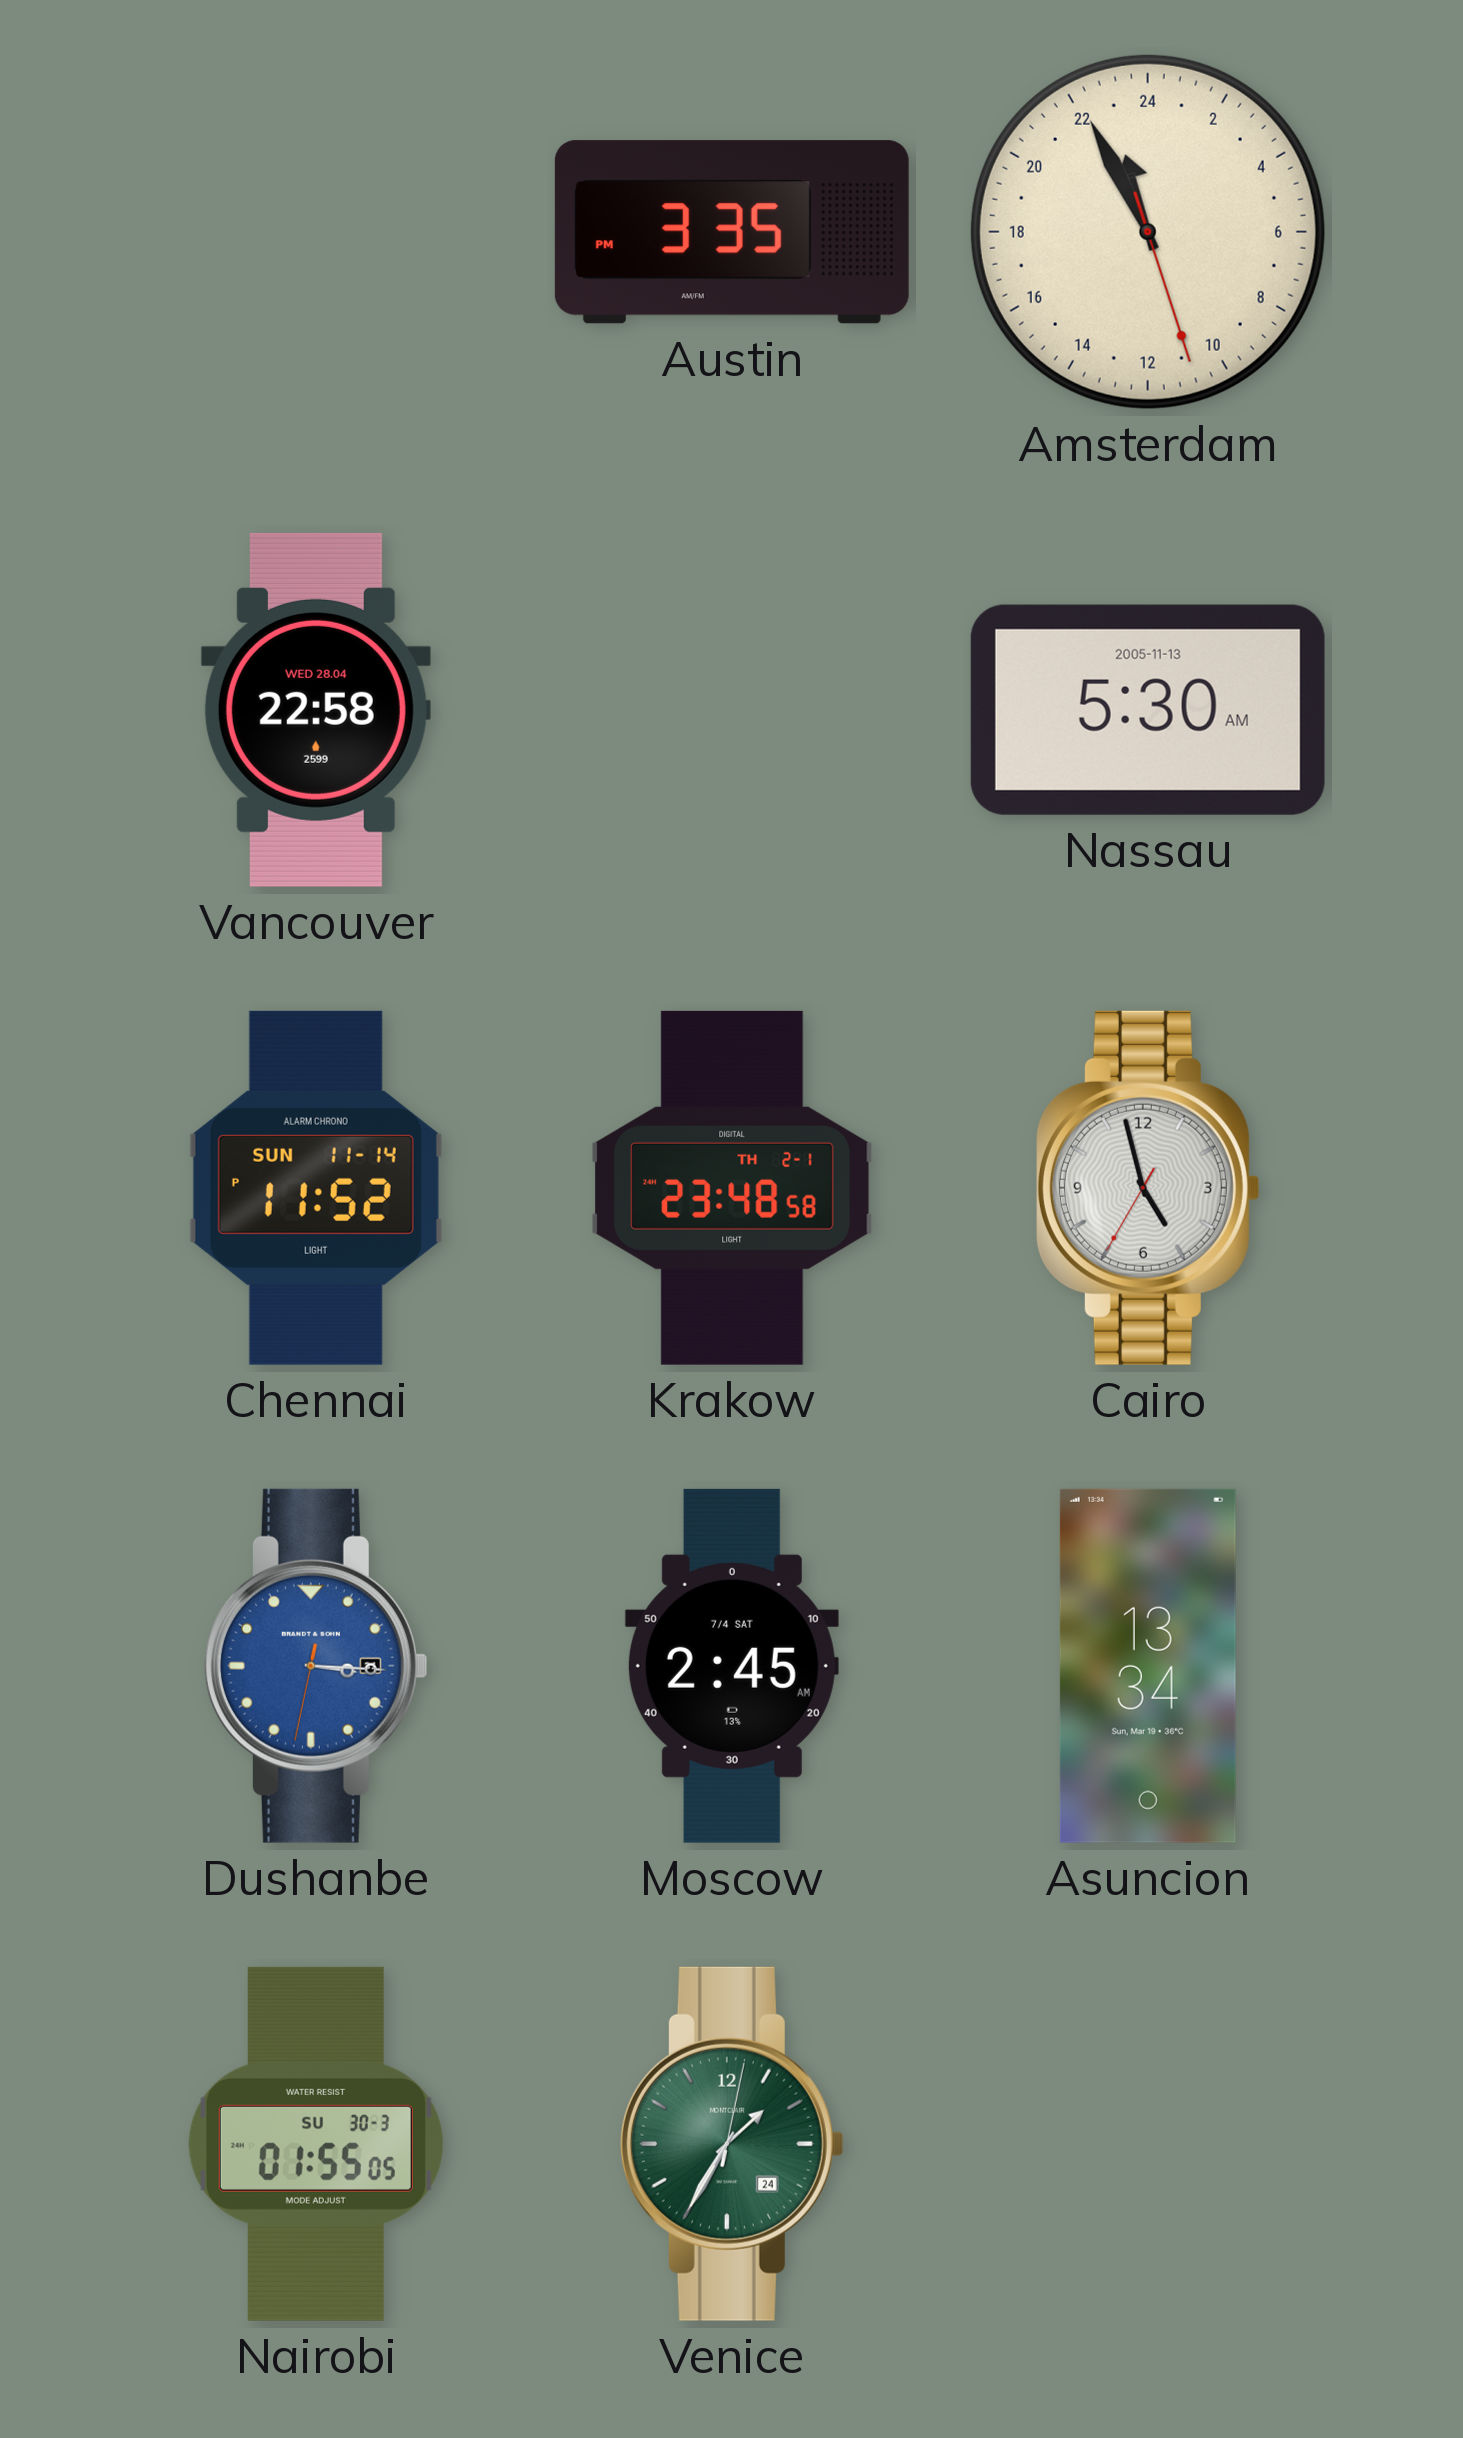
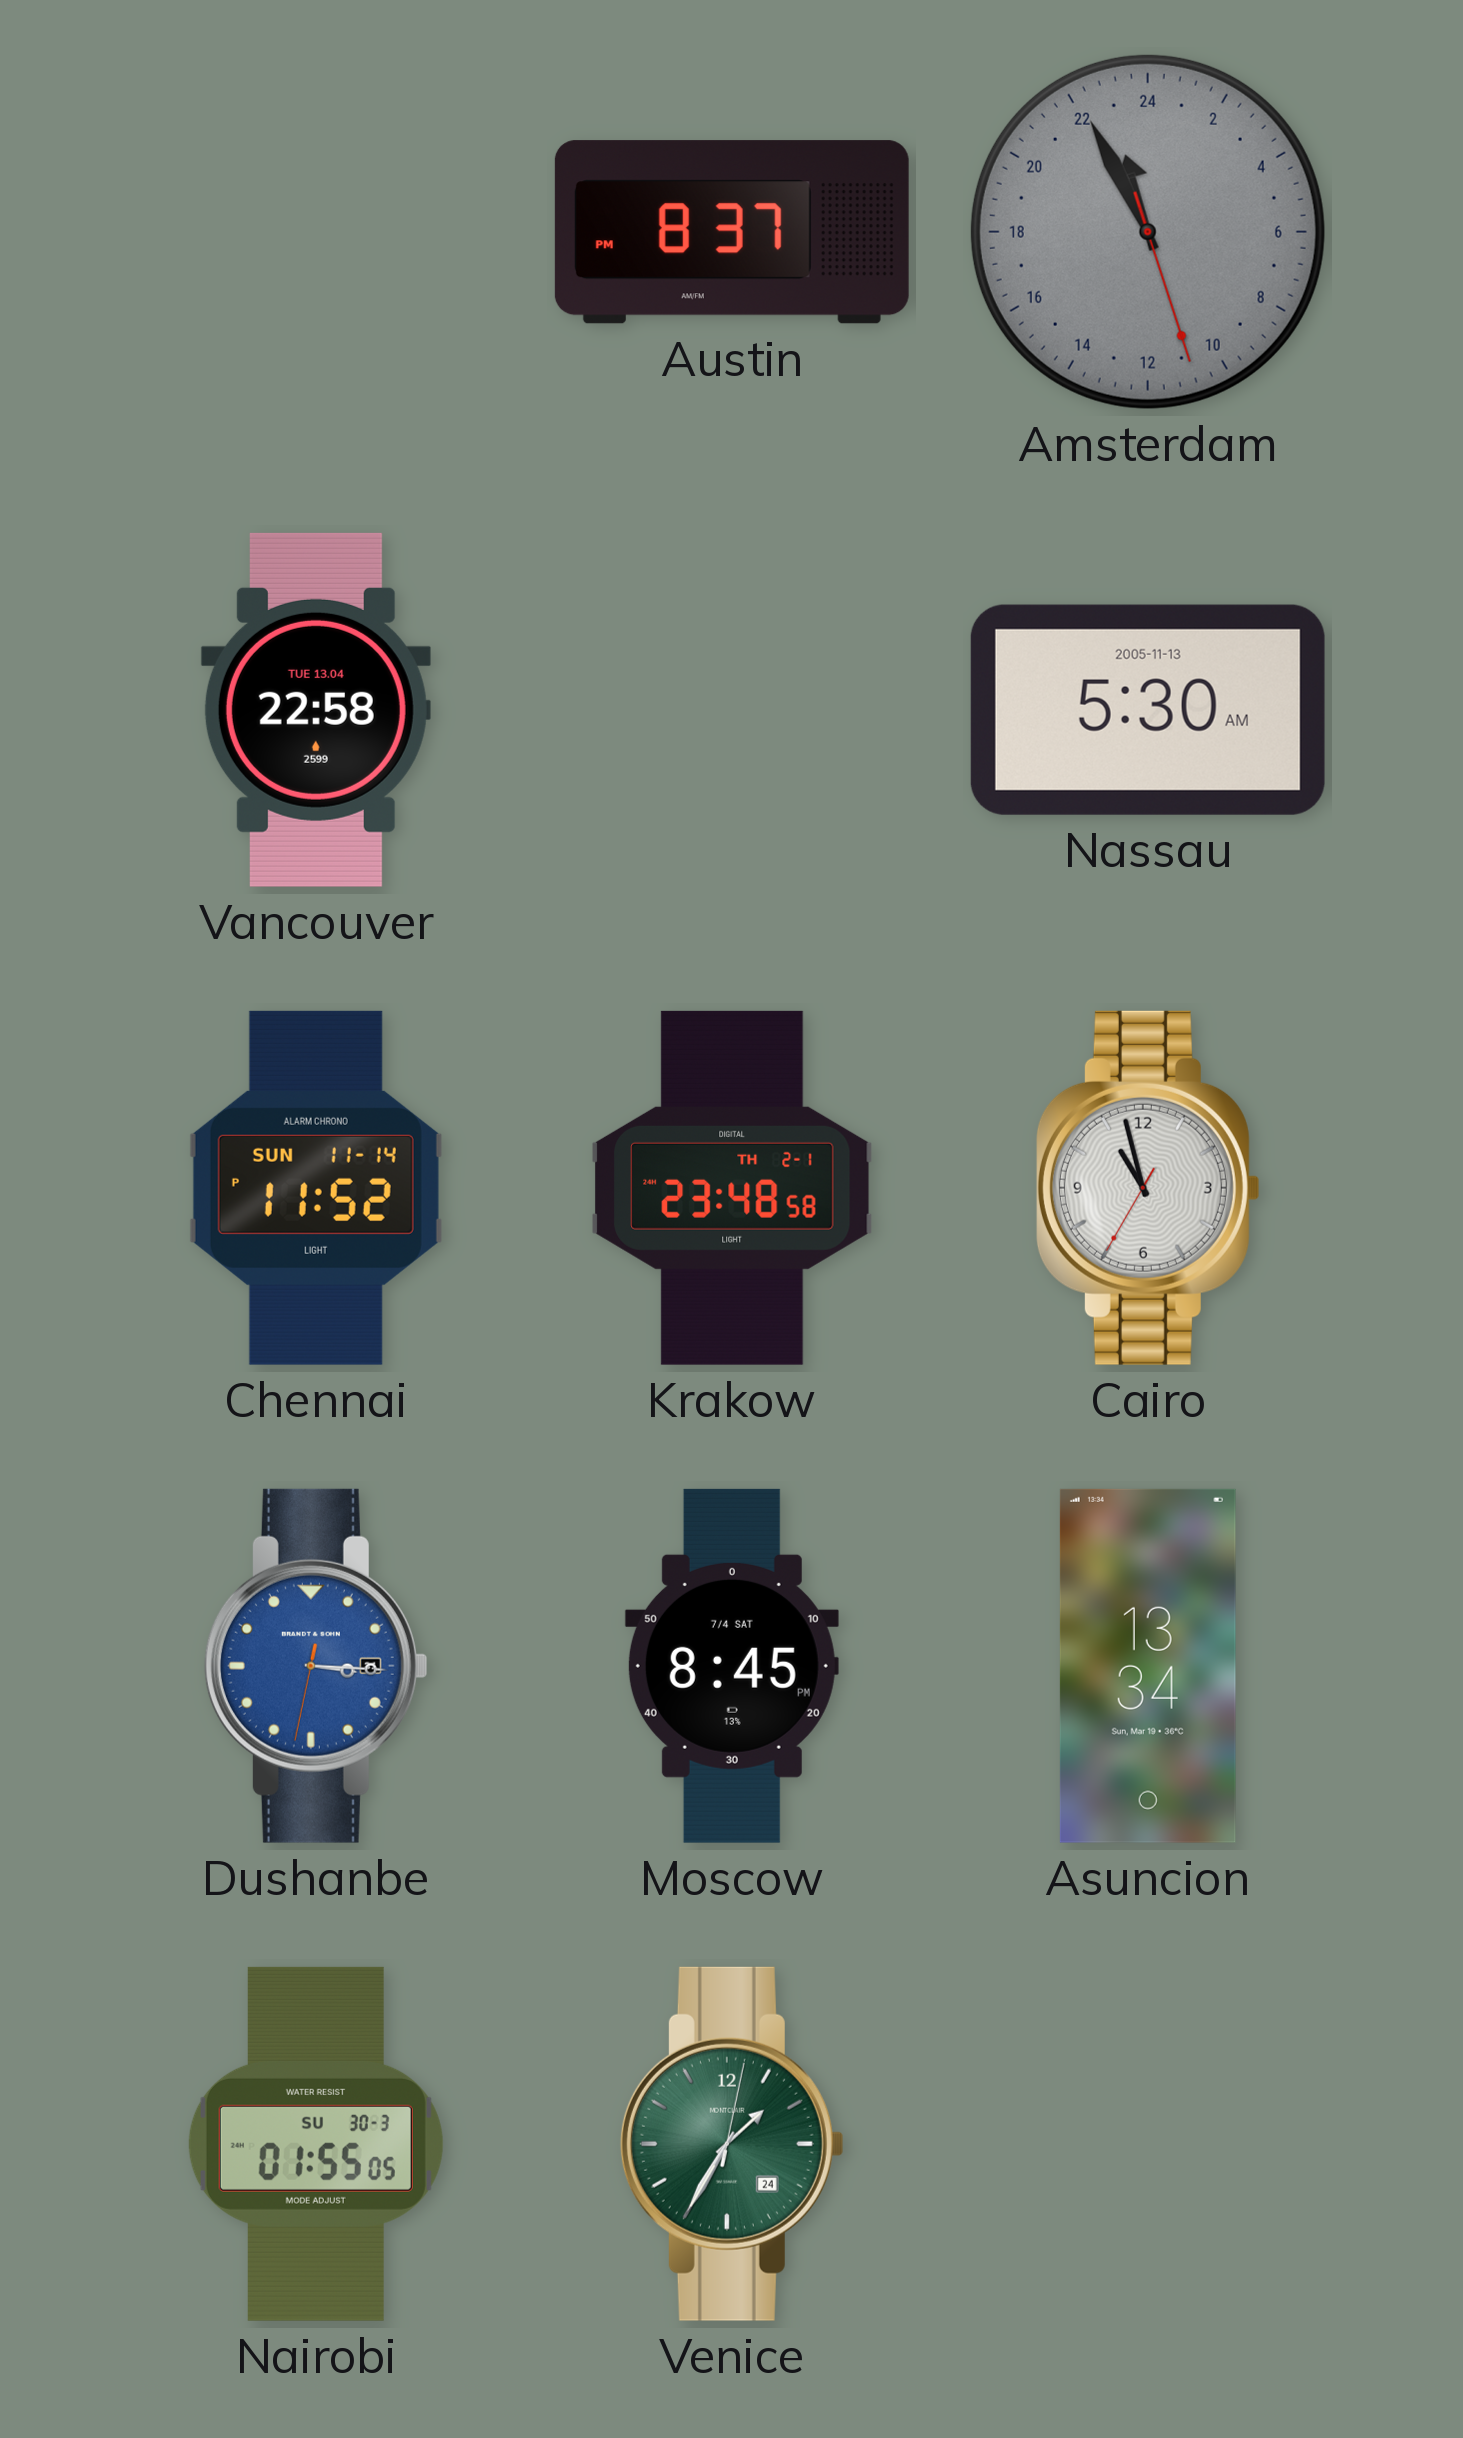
Austin: 3:35 -> 8:37 (732, 232)
Amsterdam dial: cream -> grey (1148, 232)
Vancouver date: WED 28.04 -> TUE 13.04 (316, 710)
Cairo: 4:57 -> 10:57 (1148, 1188)
Moscow: 2:45 -> 8:45 (732, 1666)
